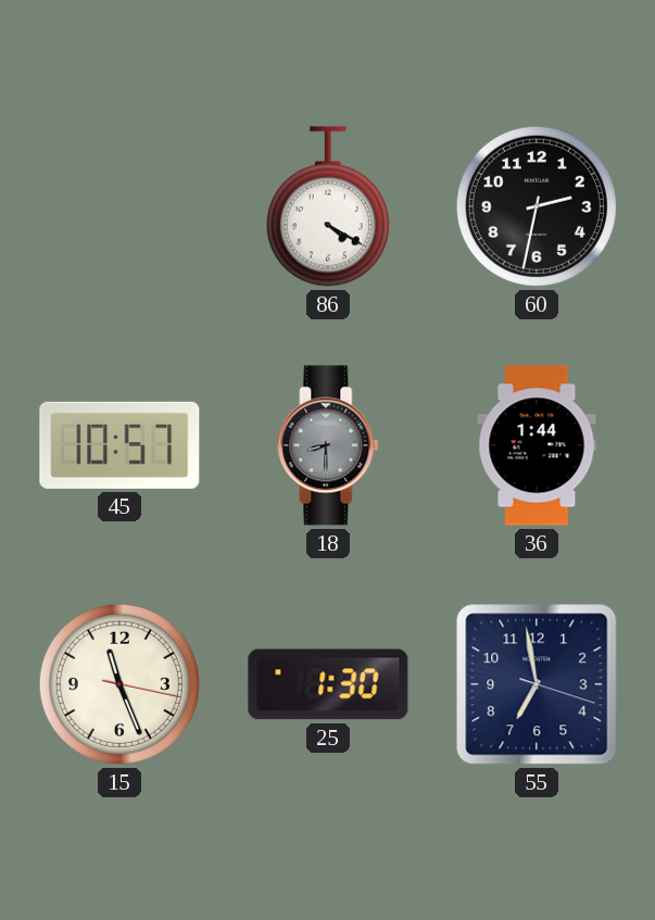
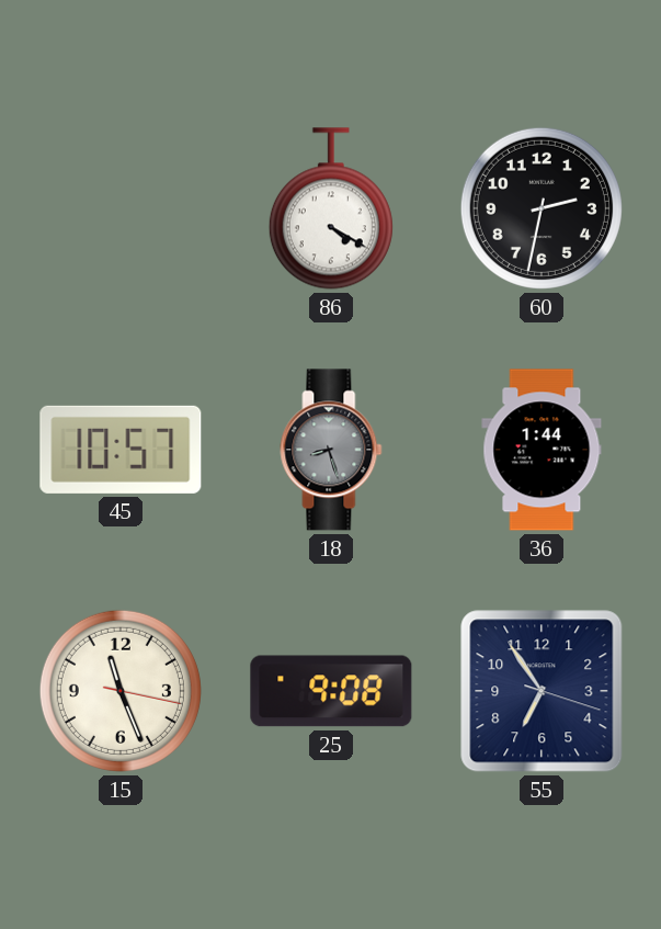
18: 8:30 -> 8:27 (331, 450)
25: 1:30 -> 9:08 (331, 691)
55: 6:58 -> 6:54 (542, 691)
